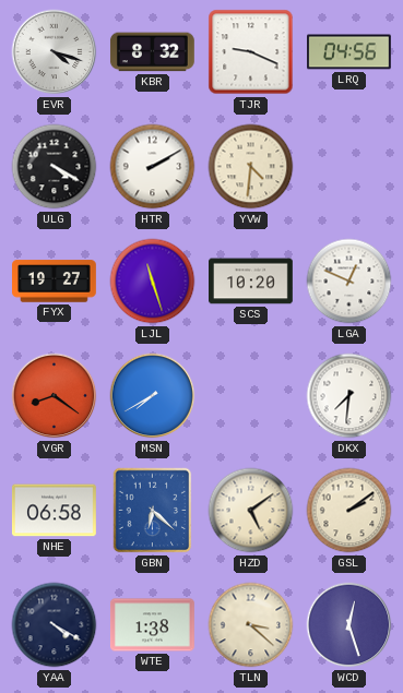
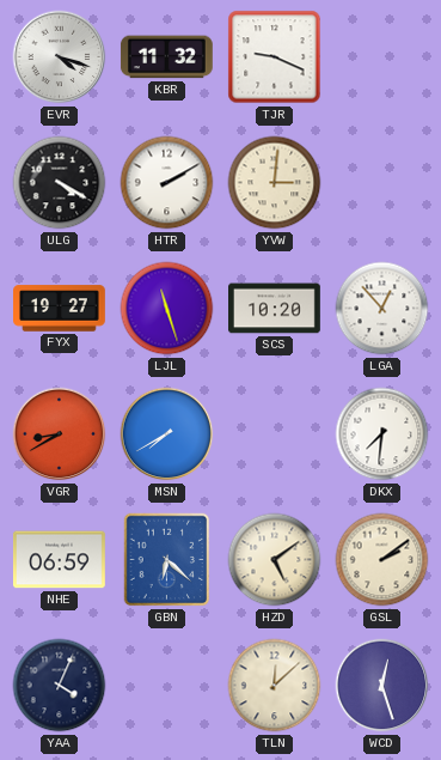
KBR: 8:32 -> 11:32 (166, 57)
LRQ: 04:56 -> none (349, 52)
YVW: 4:31 -> 3:01 (275, 183)
LGA: 12:49 -> 12:53 (382, 309)
VGR: 8:21 -> 8:40 (60, 434)
NHE: 06:58 -> 06:59 (60, 560)
YAA: 4:20 -> 4:04 (60, 686)
WTE: 1:38 -> none (152, 625)
TLN: 3:22 -> 12:08 (275, 686)
